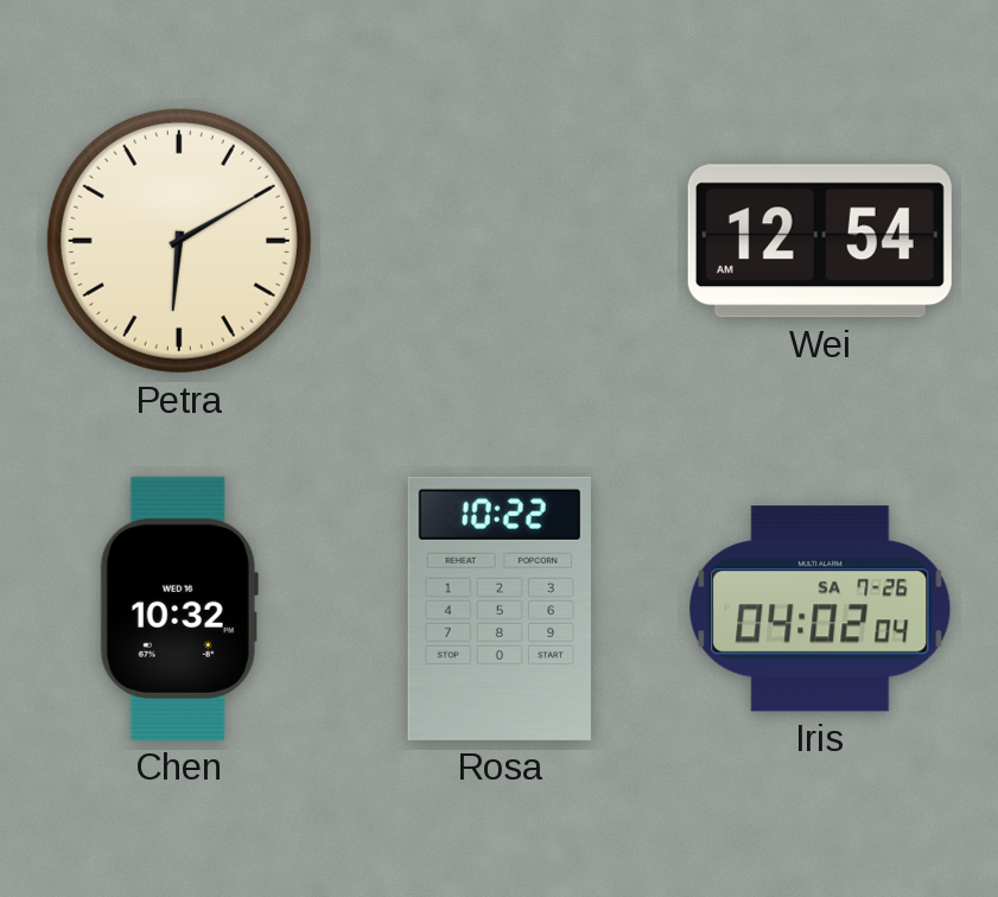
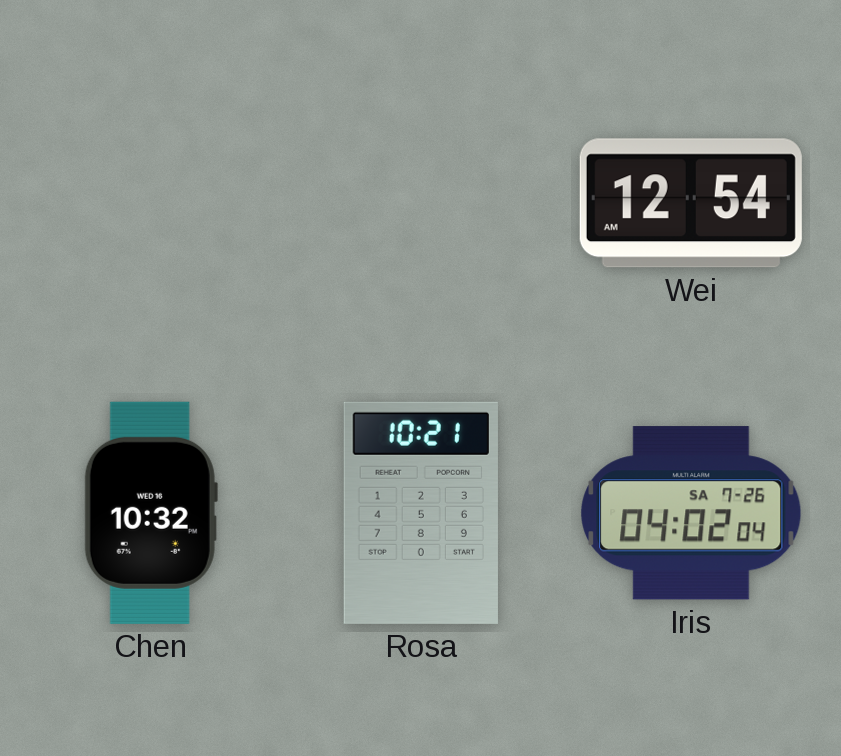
Petra: 6:10 -> none (179, 241)
Rosa: 10:22 -> 10:21 (421, 513)
